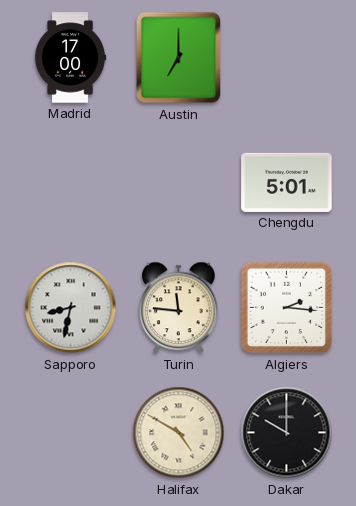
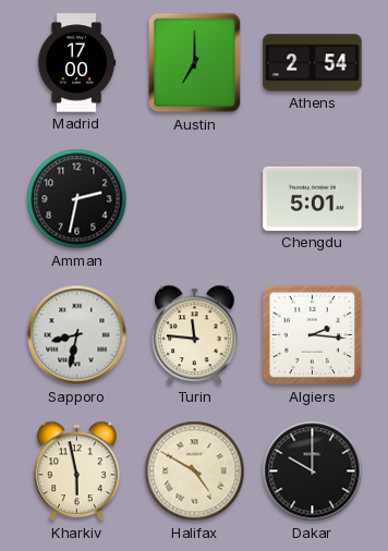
Athens: none -> 2:54 (313, 63)
Amman: none -> 2:32 (77, 199)
Kharkiv: none -> 5:58 (77, 472)
